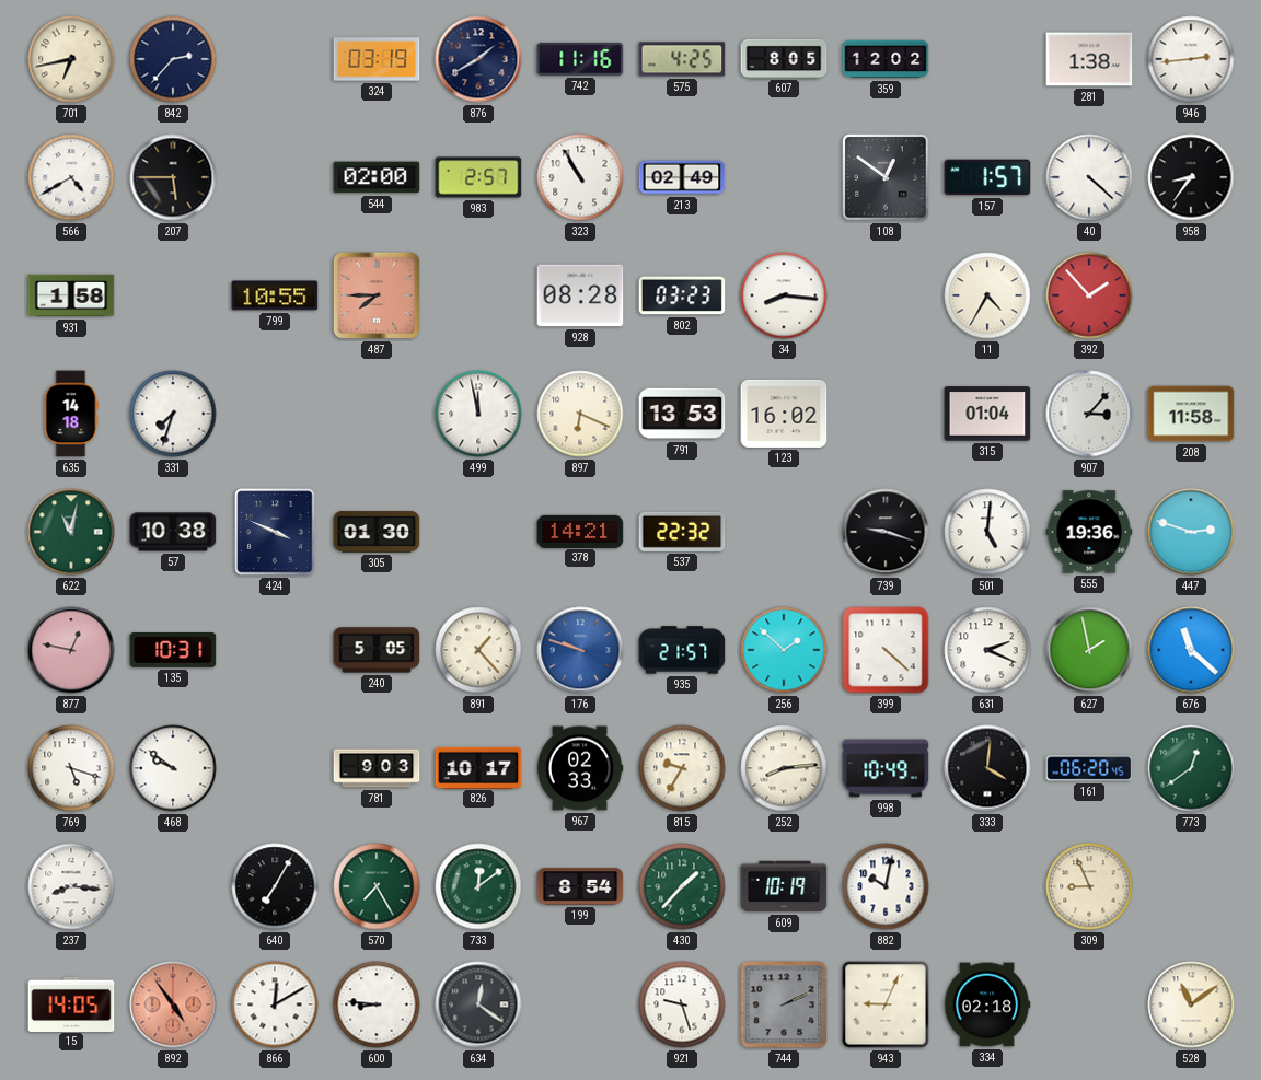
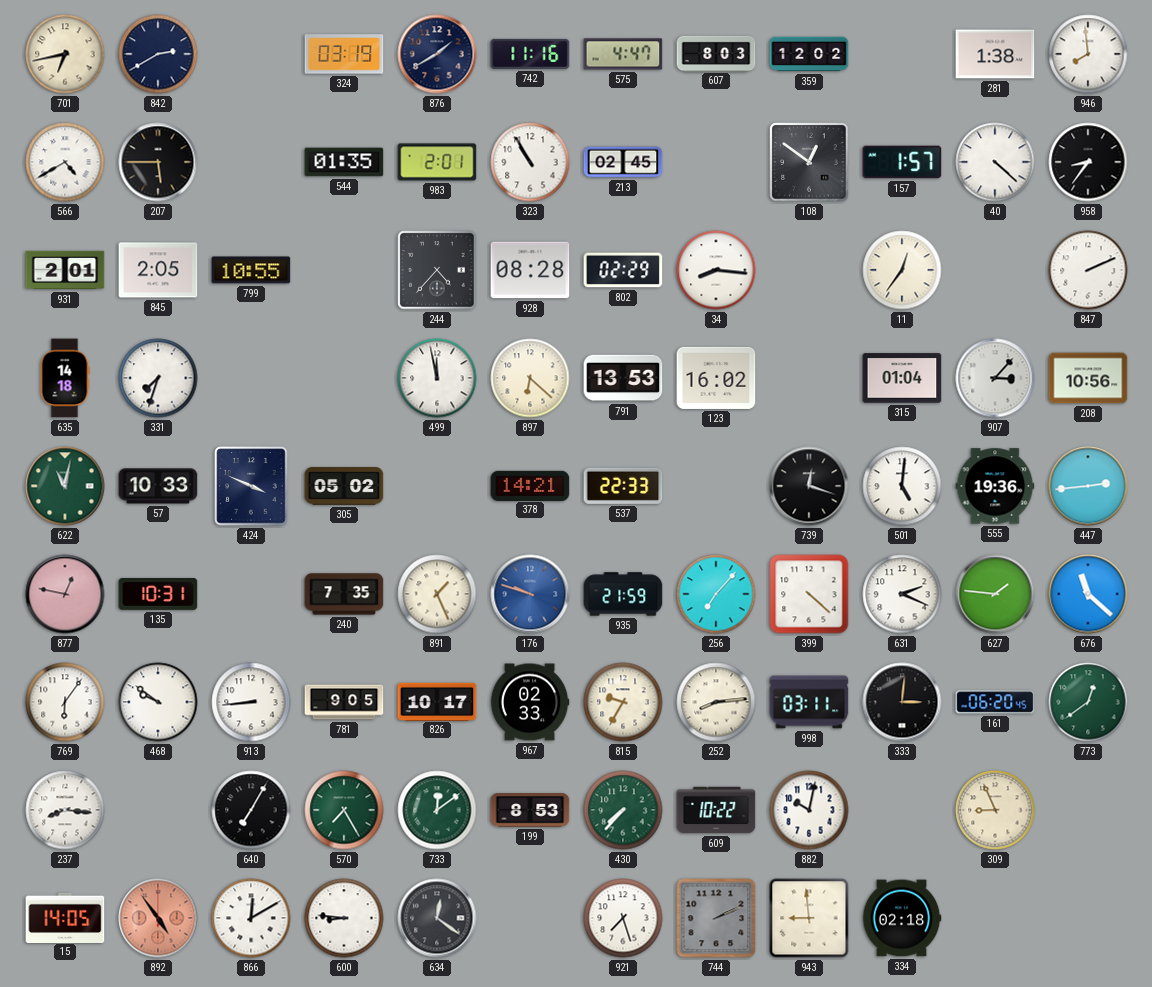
842: 2:37 -> 2:40 (158, 54)
575: 4:25 -> 4:47 (623, 54)
607: 8:05 -> 8:03 (716, 53)
946: 2:44 -> 7:59 (1088, 54)
544: 02:00 -> 01:35 (344, 162)
983: 2:57 -> 2:01 (437, 162)
213: 02:49 -> 02:45 (623, 162)
931: 1:58 -> 2:01 (65, 270)
845: none -> 2:05 (158, 270)
487: 7:45 -> none (377, 295)
244: none -> 4:37 (437, 270)
802: 03:23 -> 02:29 (623, 270)
11: 4:35 -> 12:36 (902, 270)
392: 1:53 -> none (1089, 295)
847: none -> 2:11 (1088, 270)
897: 6:19 -> 6:22 (530, 378)
208: 11:58 -> 10:56 (1088, 378)
57: 10:38 -> 10:33 (158, 486)
305: 01:30 -> 05:02 (344, 486)
537: 22:32 -> 22:33 (623, 486)
739: 9:18 -> 12:18 (809, 486)
447: 2:48 -> 2:44 (1088, 486)
240: 5:05 -> 7:35 (344, 594)
891: 1:23 -> 1:26 (437, 594)
935: 21:57 -> 21:59 (623, 594)
256: 1:52 -> 7:07 (716, 594)
627: 1:58 -> 1:46 (995, 594)
769: 5:18 -> 6:06 (65, 702)
913: none -> 8:44 (251, 702)
781: 9:03 -> 9:05 (344, 702)
998: 10:49 -> 03:11 (809, 702)
333: 4:01 -> 3:01 (902, 702)
199: 8:54 -> 8:53 (530, 810)
430: 1:37 -> 7:37 (623, 810)
609: 10:19 -> 10:22 (716, 810)
921: 9:27 -> 7:27 (623, 918)
943: 9:04 -> 8:59 (809, 918)
528: 11:09 -> none (1191, 1004)
